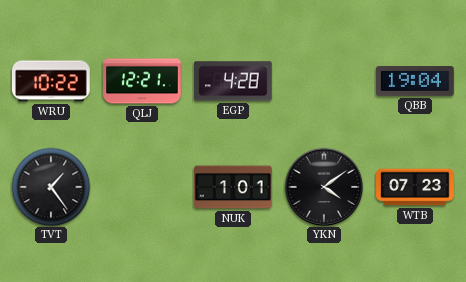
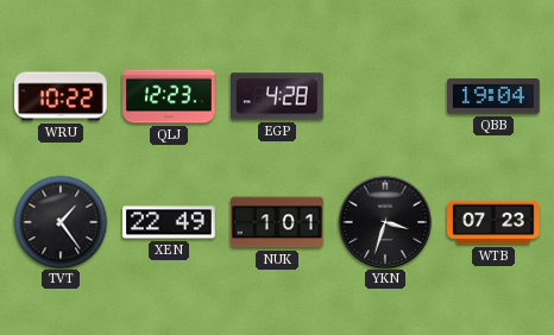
QLJ: 12:21 -> 12:23 (169, 96)
XEN: none -> 22:49 (170, 222)
YKN: 4:09 -> 3:33 (385, 222)
